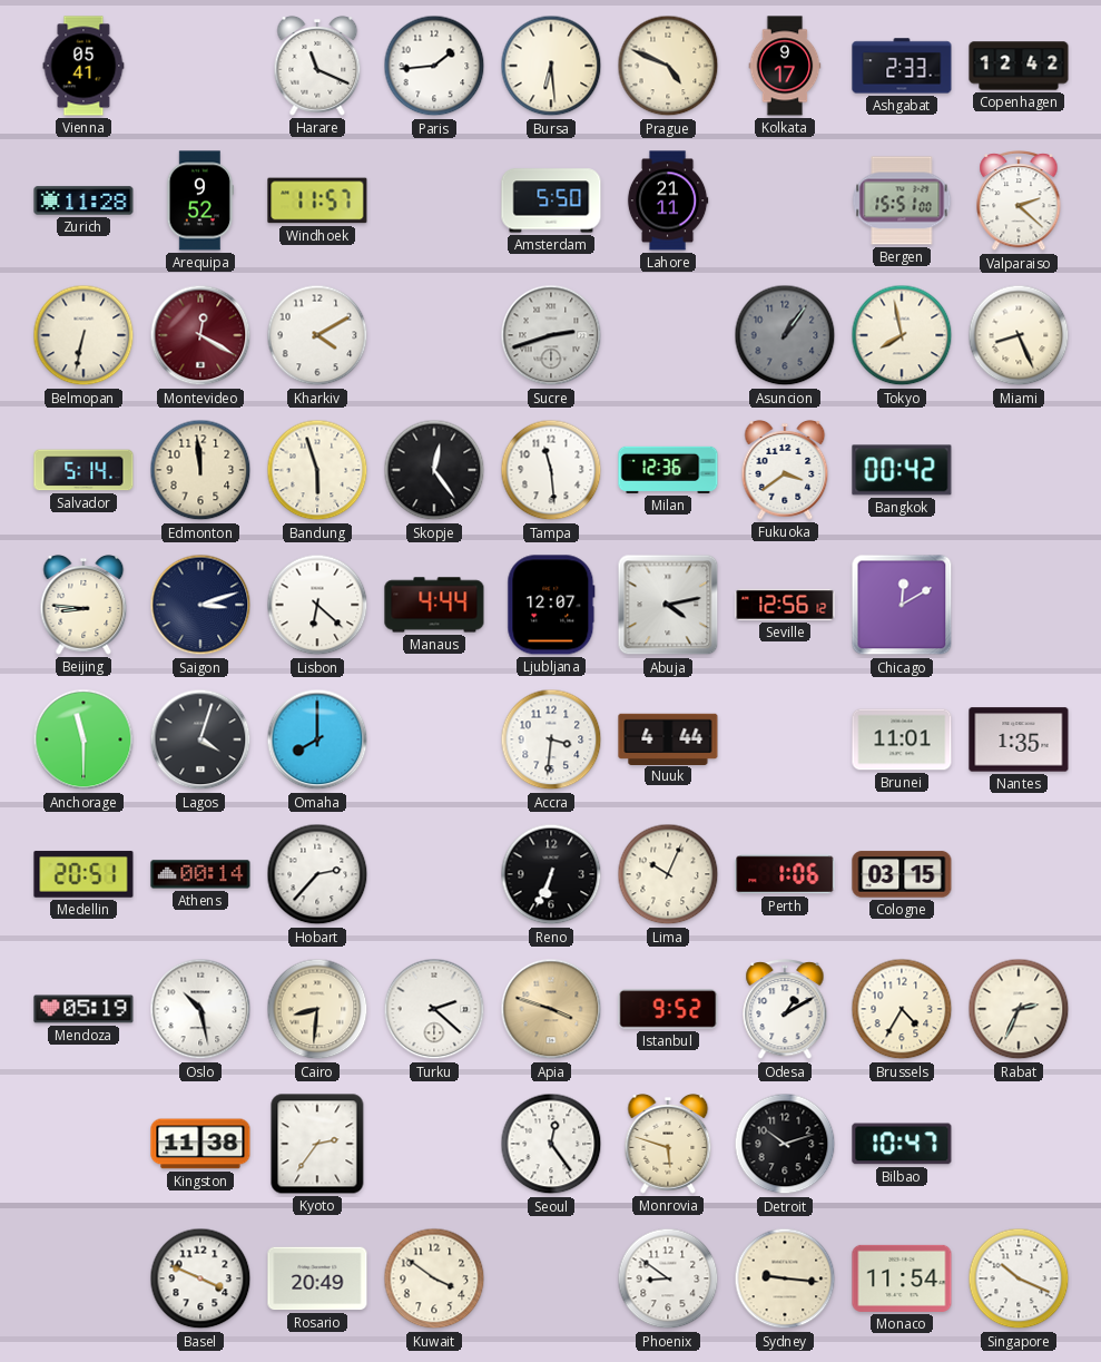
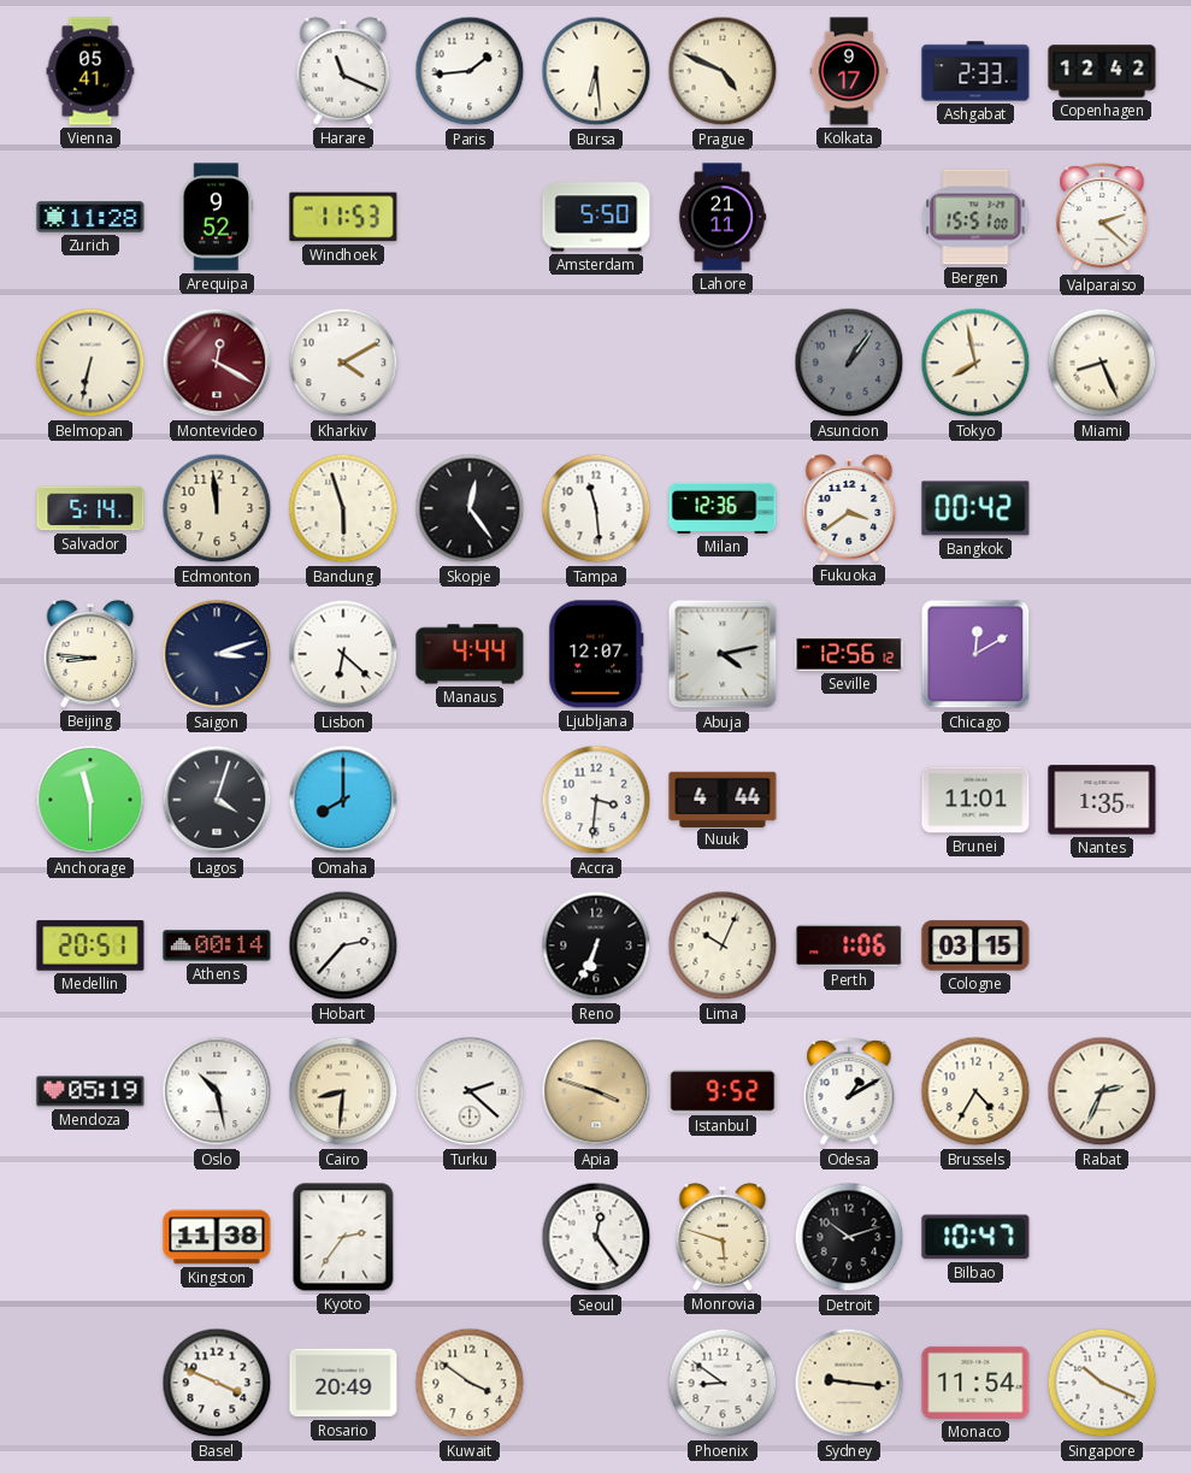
Windhoek: 11:57 -> 11:53 (343, 217)
Sucre: 2:42 -> none (551, 335)
